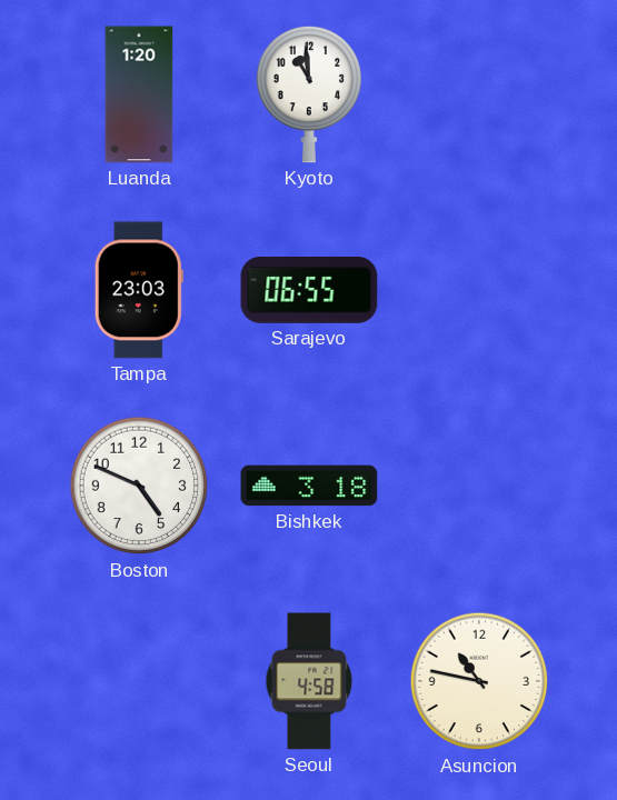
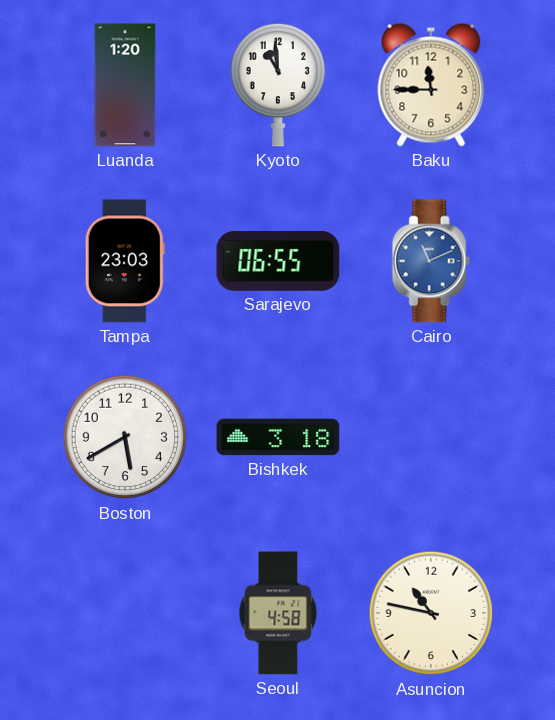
Baku: none -> 11:45 (431, 85)
Cairo: none -> 11:11 (431, 261)
Boston: 4:49 -> 5:40 (125, 437)
